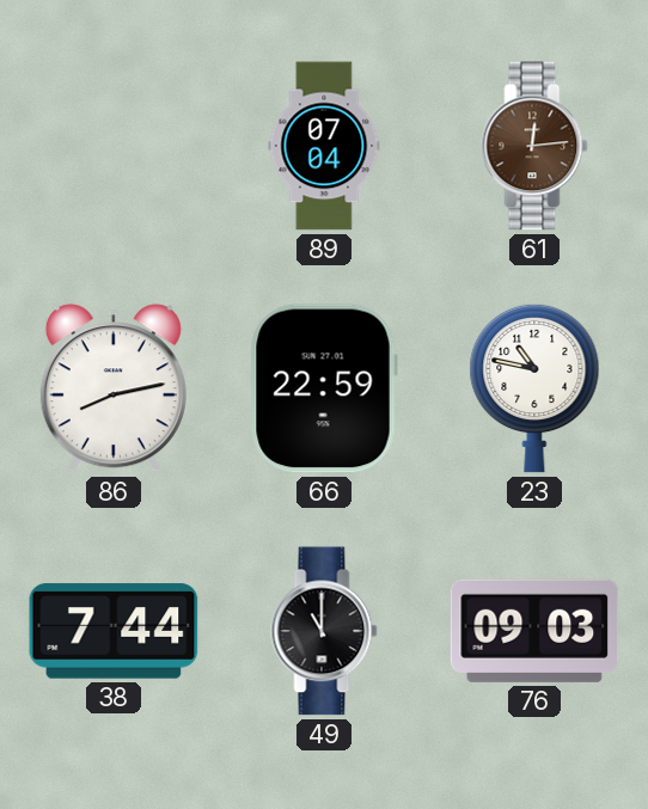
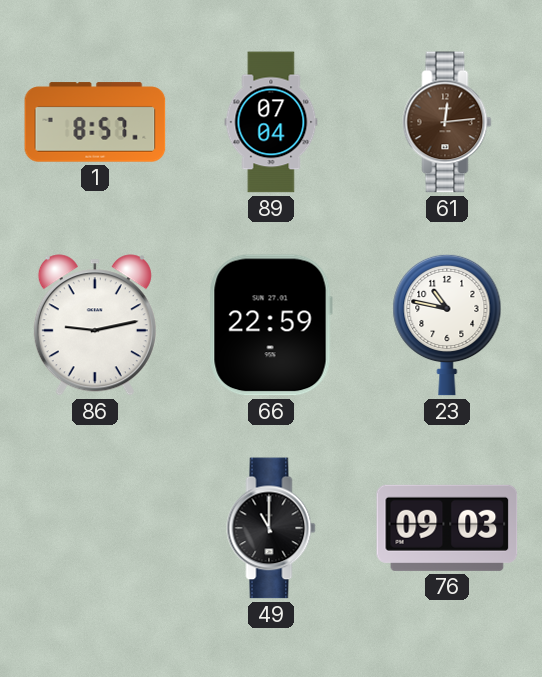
1: none -> 8:57 (95, 122)
86: 8:13 -> 9:13 (95, 325)
38: 7:44 -> none (114, 631)
